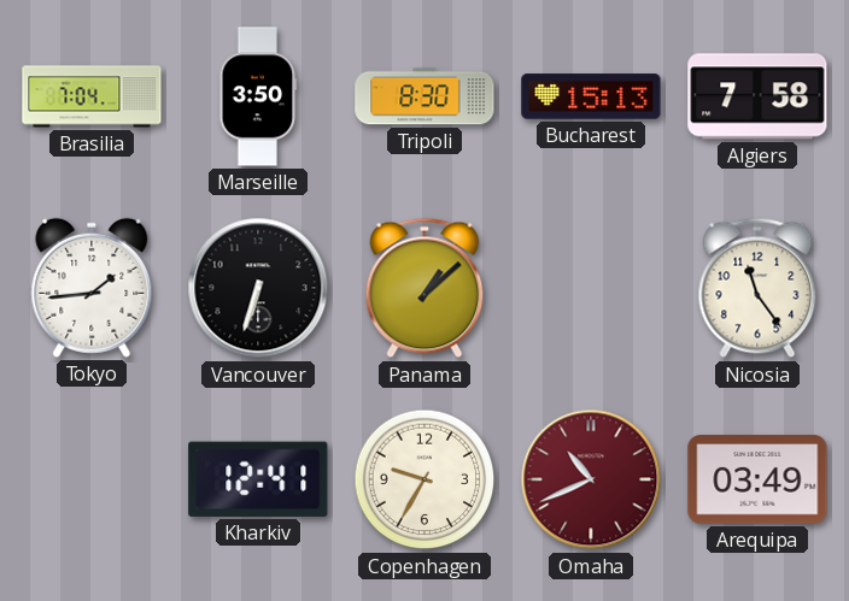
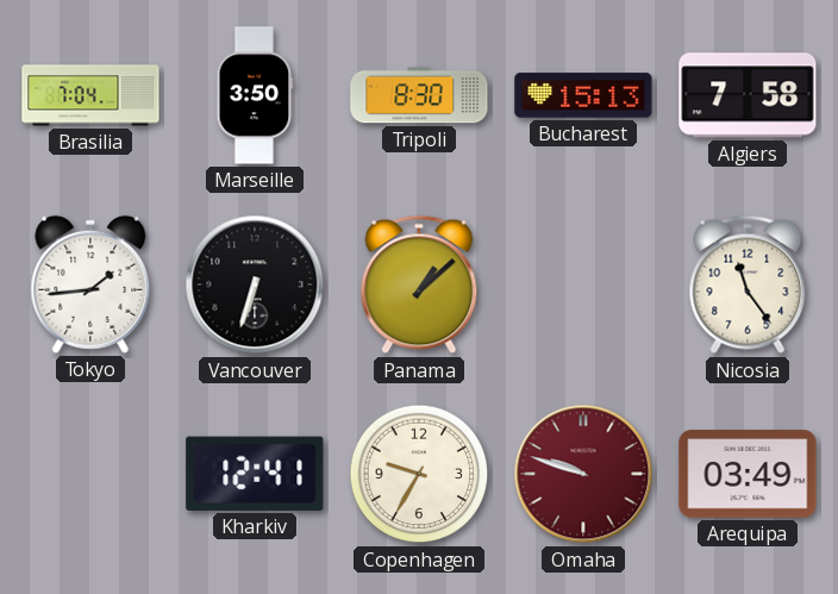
Omaha: 10:41 -> 9:48 (583, 474)
